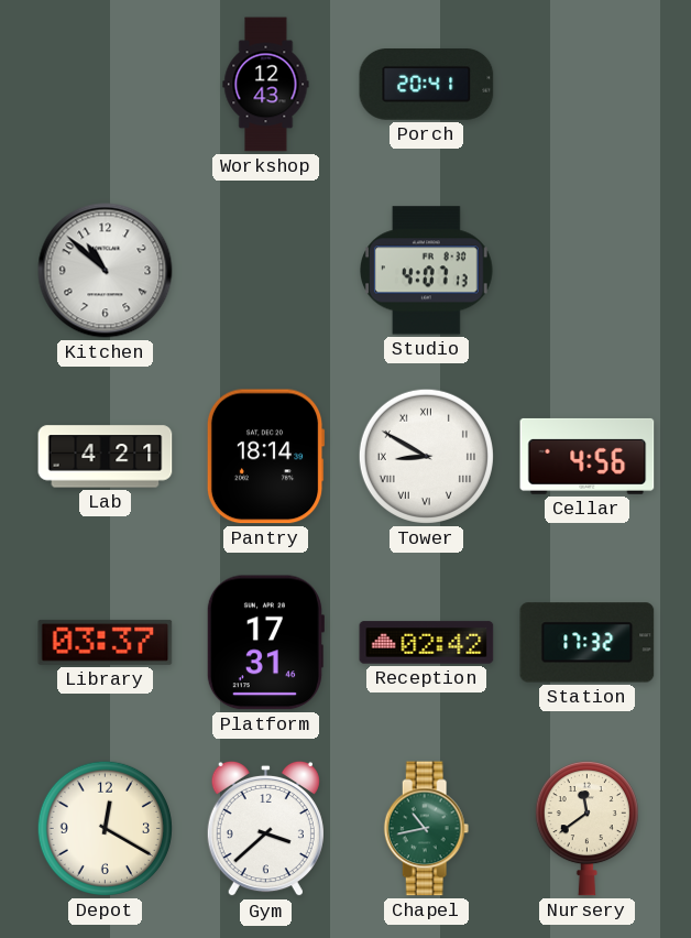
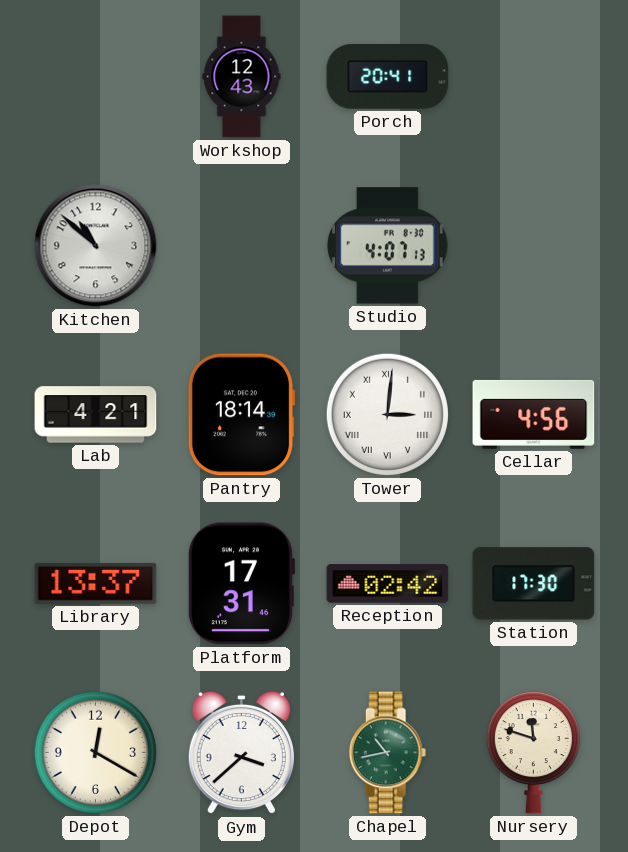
Tower: 8:50 -> 3:01 (387, 414)
Library: 03:37 -> 13:37 (96, 583)
Station: 17:32 -> 17:30 (534, 584)
Nursery: 11:39 -> 11:48 (533, 753)
